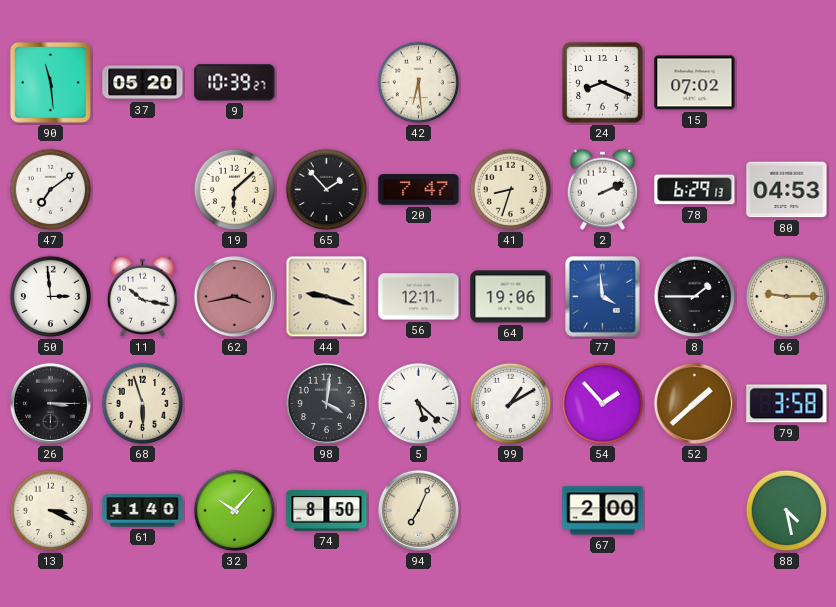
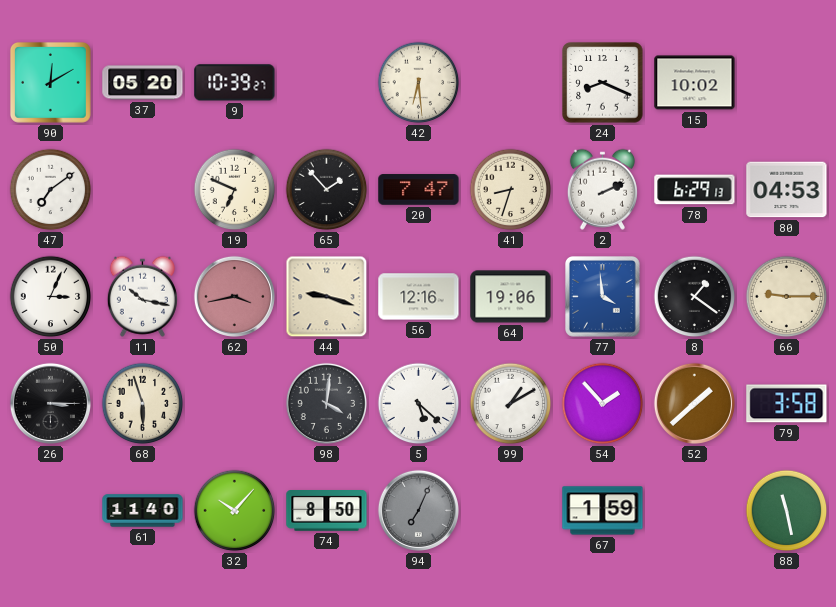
90: 11:29 -> 12:10 (51, 83)
15: 07:02 -> 10:02 (695, 83)
19: 6:08 -> 6:49 (235, 190)
50: 2:59 -> 3:04 (51, 297)
56: 12:11 -> 12:16 (419, 297)
8: 1:45 -> 1:21 (695, 297)
13: 3:19 -> none (51, 511)
94 dial: cream -> grey (418, 510)
67: 2:00 -> 1:59 (603, 511)
88: 4:28 -> 11:28 (787, 511)
